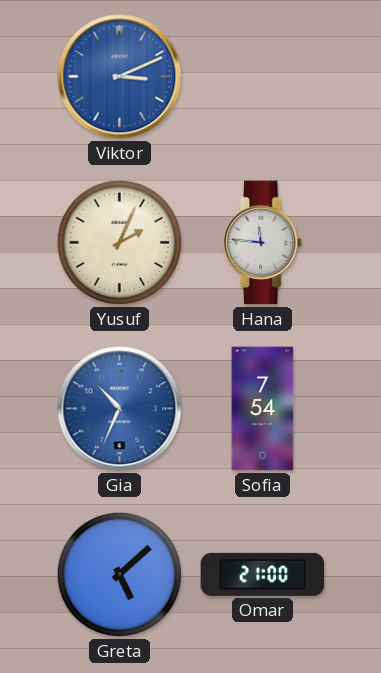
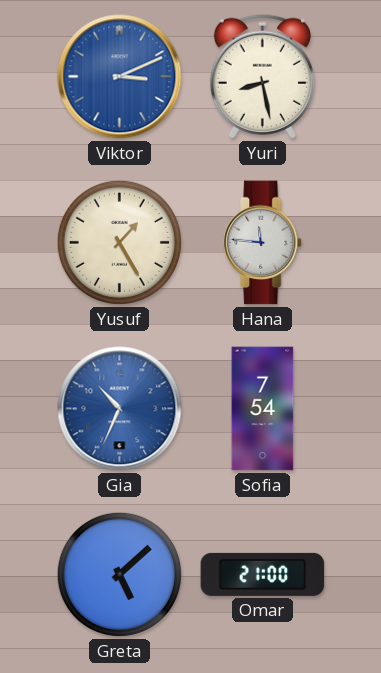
Yuri: none -> 8:28 (262, 76)
Yusuf: 2:04 -> 1:25 (119, 242)
